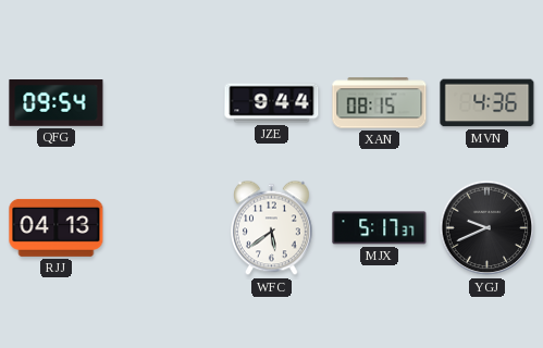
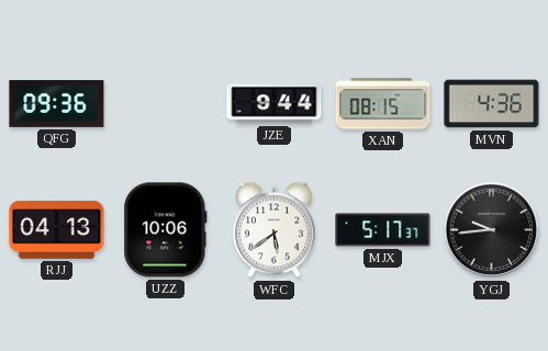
QFG: 09:54 -> 09:36 (57, 104)
UZZ: none -> 10:06 (166, 230)
YGJ: 9:41 -> 9:44 (492, 230)
